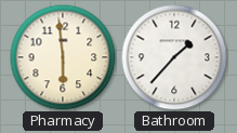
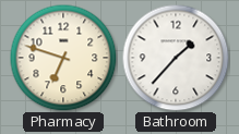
Pharmacy: 5:59 -> 6:48 (63, 58)
